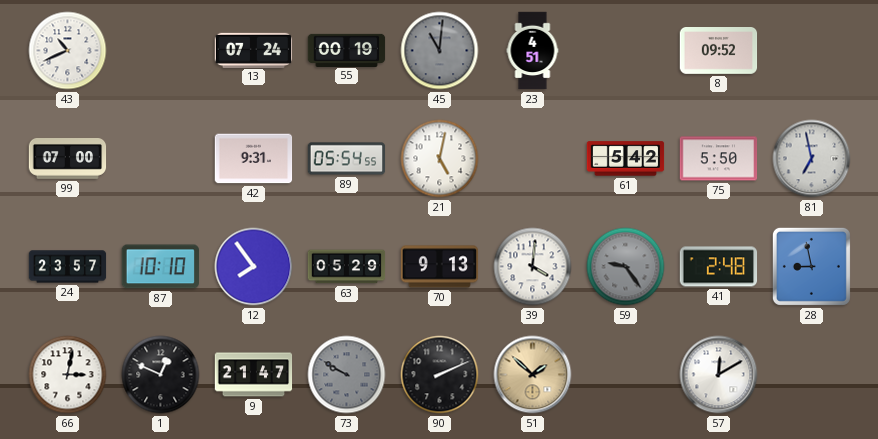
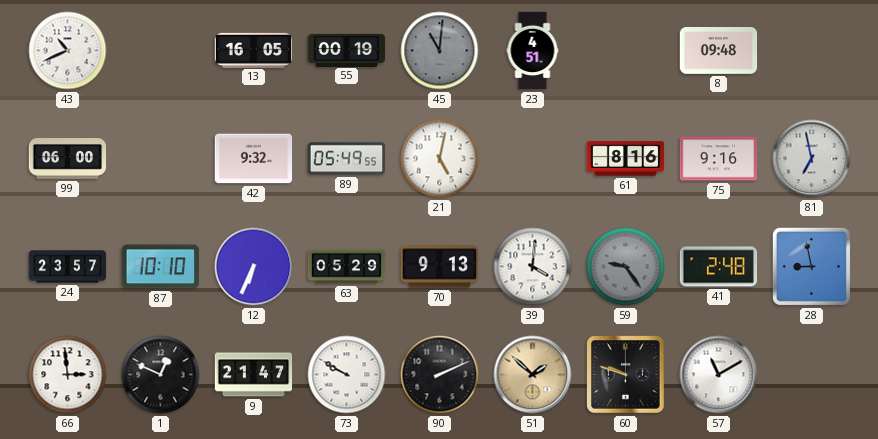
13: 07:24 -> 16:05 (254, 50)
8: 09:52 -> 09:48 (719, 51)
99: 07:00 -> 06:00 (68, 159)
42: 9:31 -> 9:32 (254, 159)
89: 05:54 -> 05:49 (347, 159)
61: 5:42 -> 8:16 (626, 159)
75: 5:50 -> 9:16 (719, 159)
12: 7:54 -> 6:34 (254, 267)
66: 3:02 -> 2:59 (68, 375)
73 dial: grey -> white (347, 375)
60: none -> 9:48 (626, 375)
57: 12:10 -> 11:10 (719, 375)
